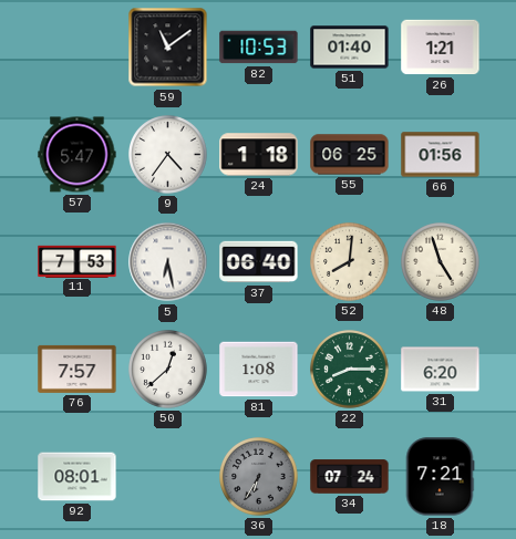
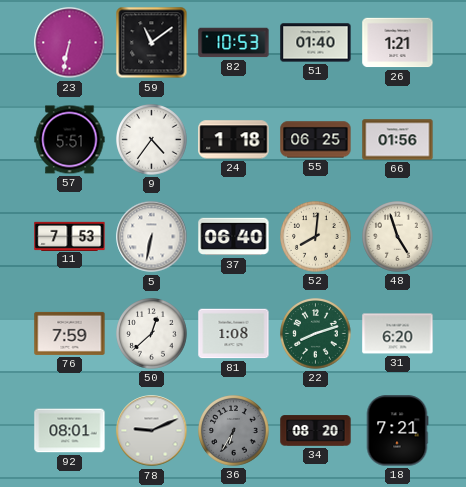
23: none -> 6:32 (70, 43)
57: 5:47 -> 5:51 (70, 140)
5: 6:28 -> 6:32 (152, 237)
76: 7:57 -> 7:59 (70, 333)
22: 8:15 -> 8:12 (316, 334)
78: none -> 9:11 (152, 431)
34: 07:24 -> 08:20 (316, 431)
